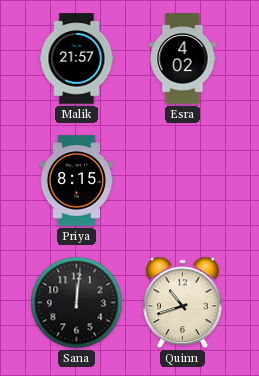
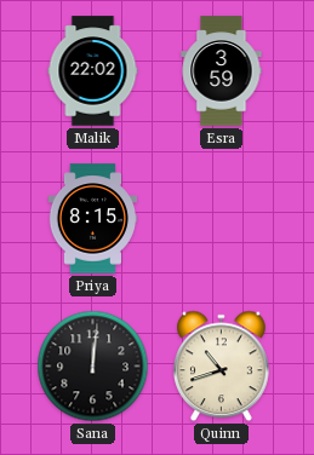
Malik: 21:57 -> 22:02 (93, 71)
Esra: 4:02 -> 3:59 (222, 71)
